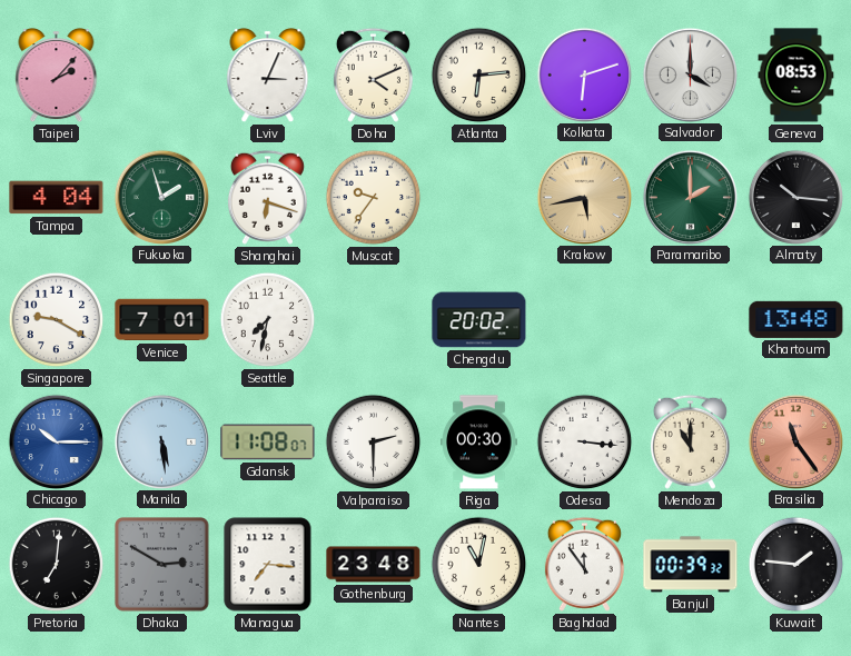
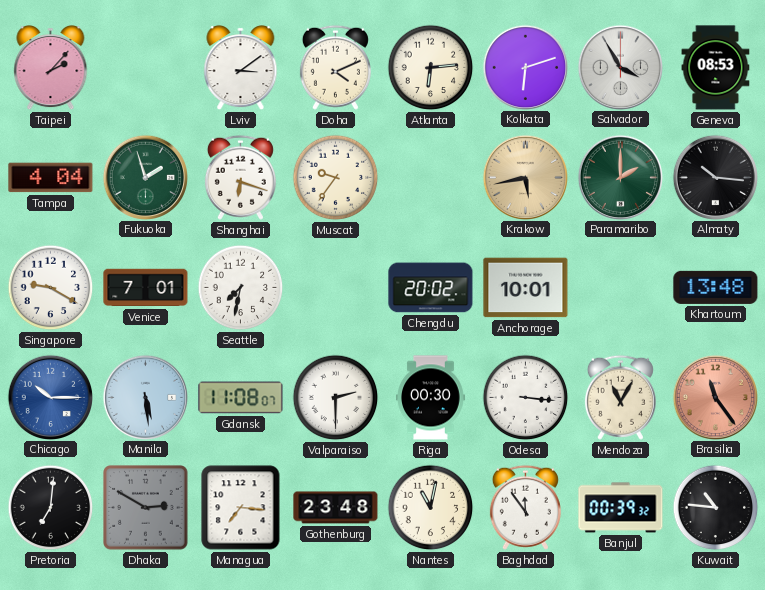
Lviv: 3:04 -> 3:09 (241, 68)
Salvador: 4:00 -> 3:55 (620, 67)
Anchorage: none -> 10:01 (526, 288)
Mendoza: 11:00 -> 11:05 (620, 397)
Kuwait: 1:46 -> 10:46 (716, 508)
